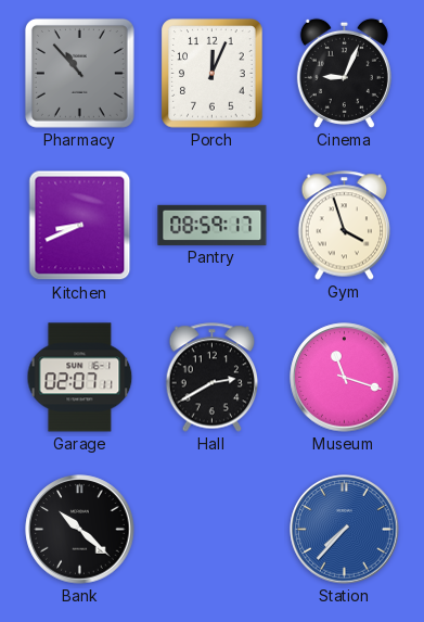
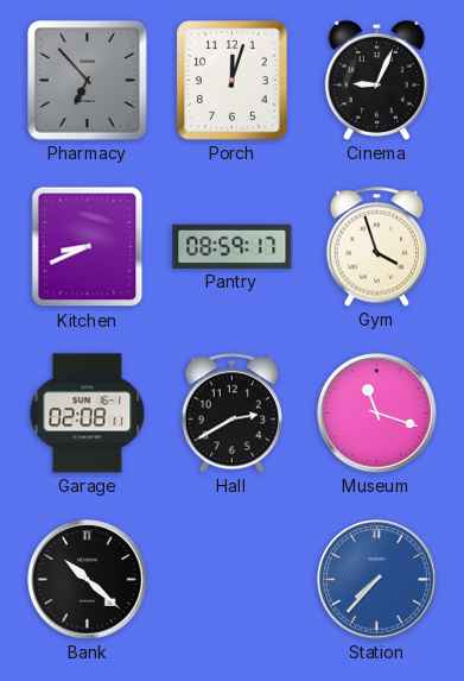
Pharmacy: 10:53 -> 6:53 (87, 80)
Porch: 12:04 -> 12:03 (233, 81)
Garage: 02:07 -> 02:08 (88, 414)
